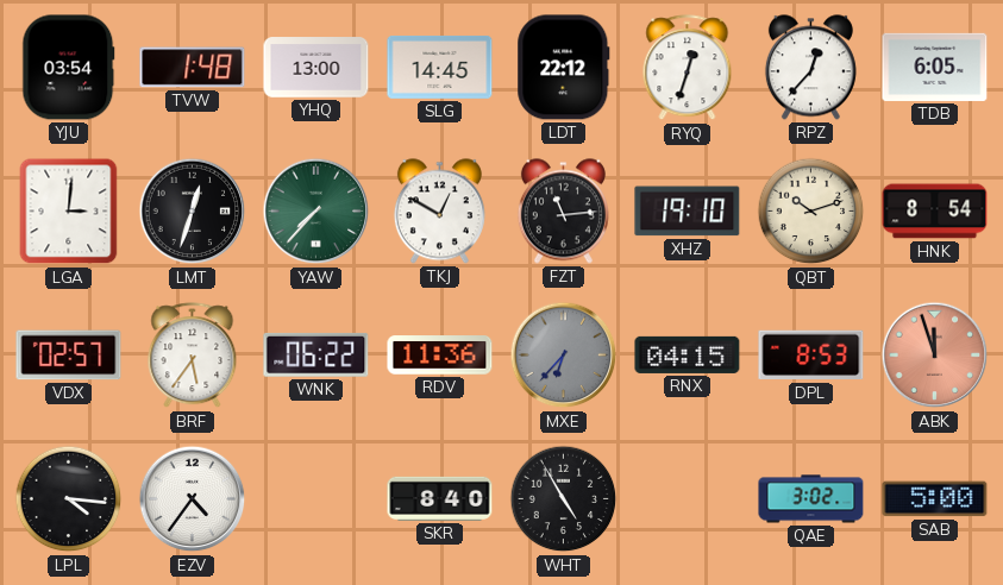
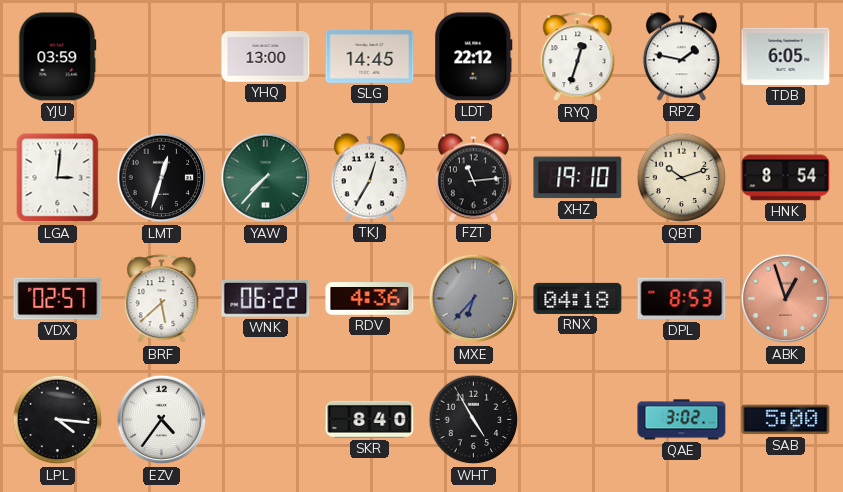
YJU: 03:54 -> 03:59 (58, 57)
TVW: 1:48 -> none (193, 68)
RPZ: 12:37 -> 1:47 (681, 57)
TKJ: 12:50 -> 12:35 (369, 178)
BRF: 5:36 -> 5:38 (162, 299)
RDV: 11:36 -> 4:36 (370, 299)
RNX: 04:15 -> 04:18 (578, 298)
ABK: 11:57 -> 12:57 (786, 299)
